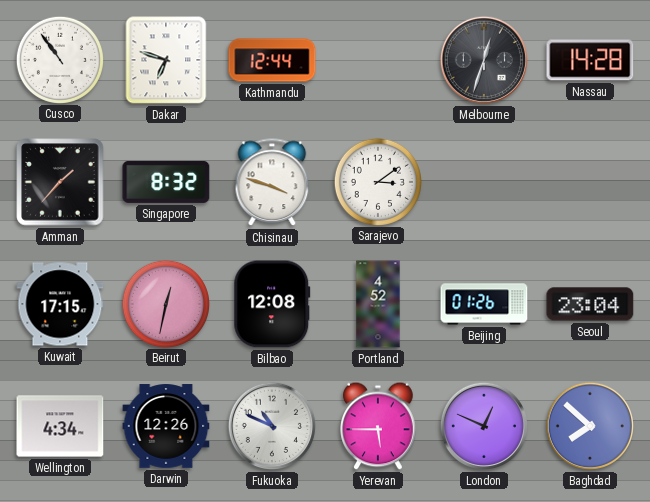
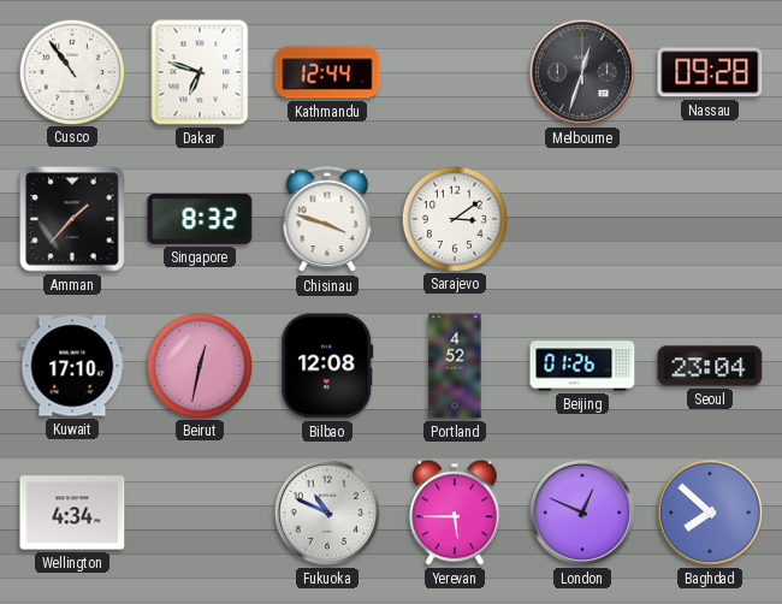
Nassau: 14:28 -> 09:28 (710, 72)
Kuwait: 17:15 -> 17:10 (72, 366)
Darwin: 12:26 -> none (166, 426)
